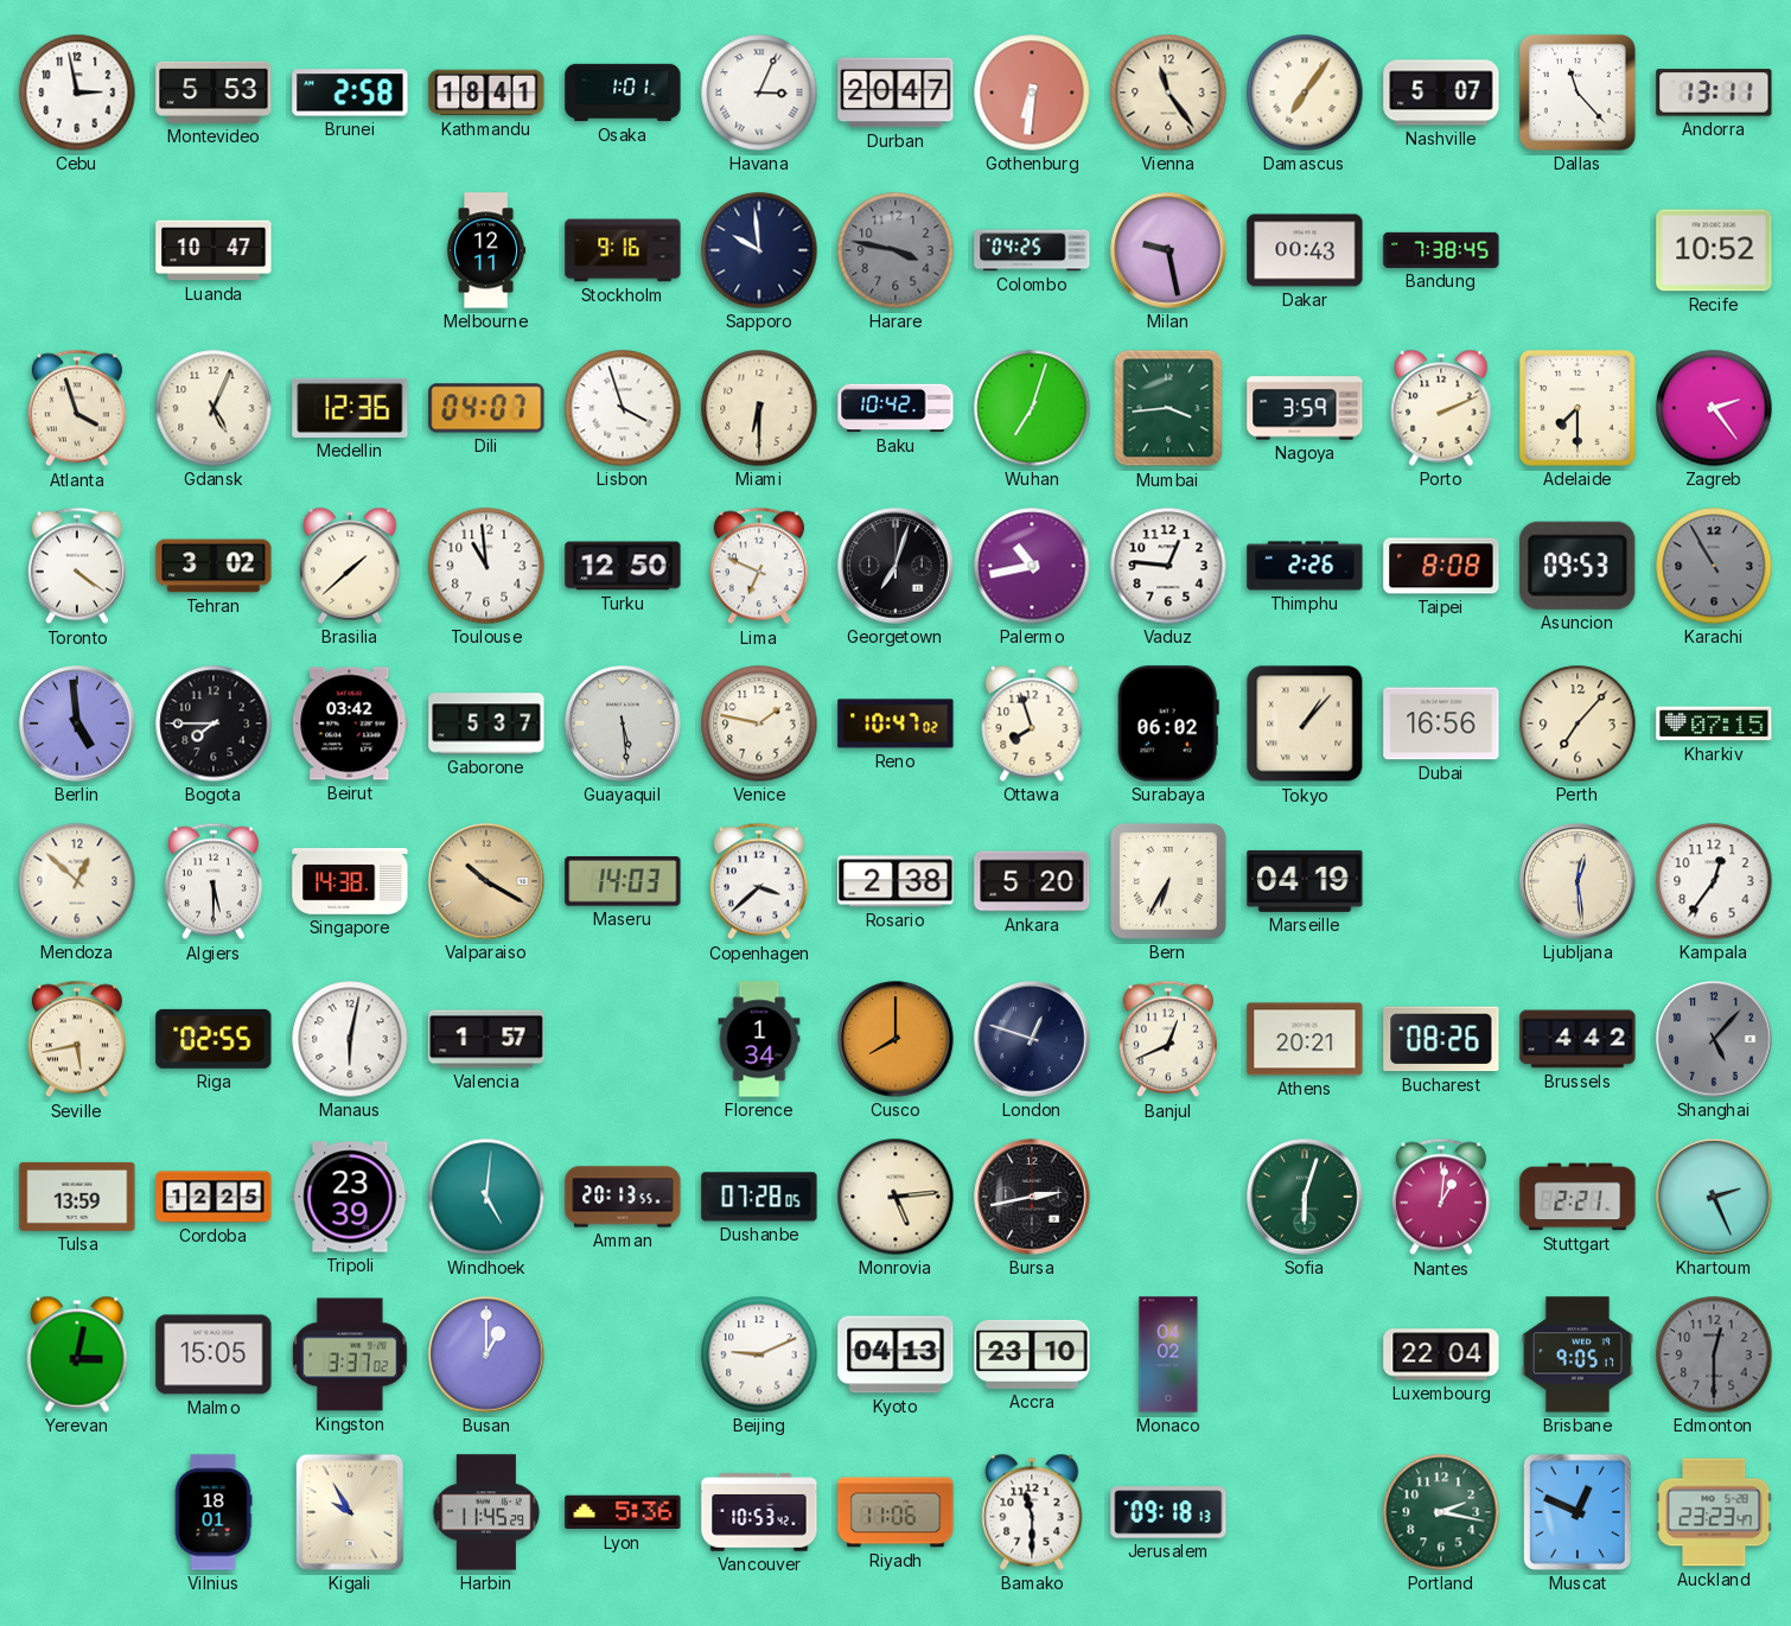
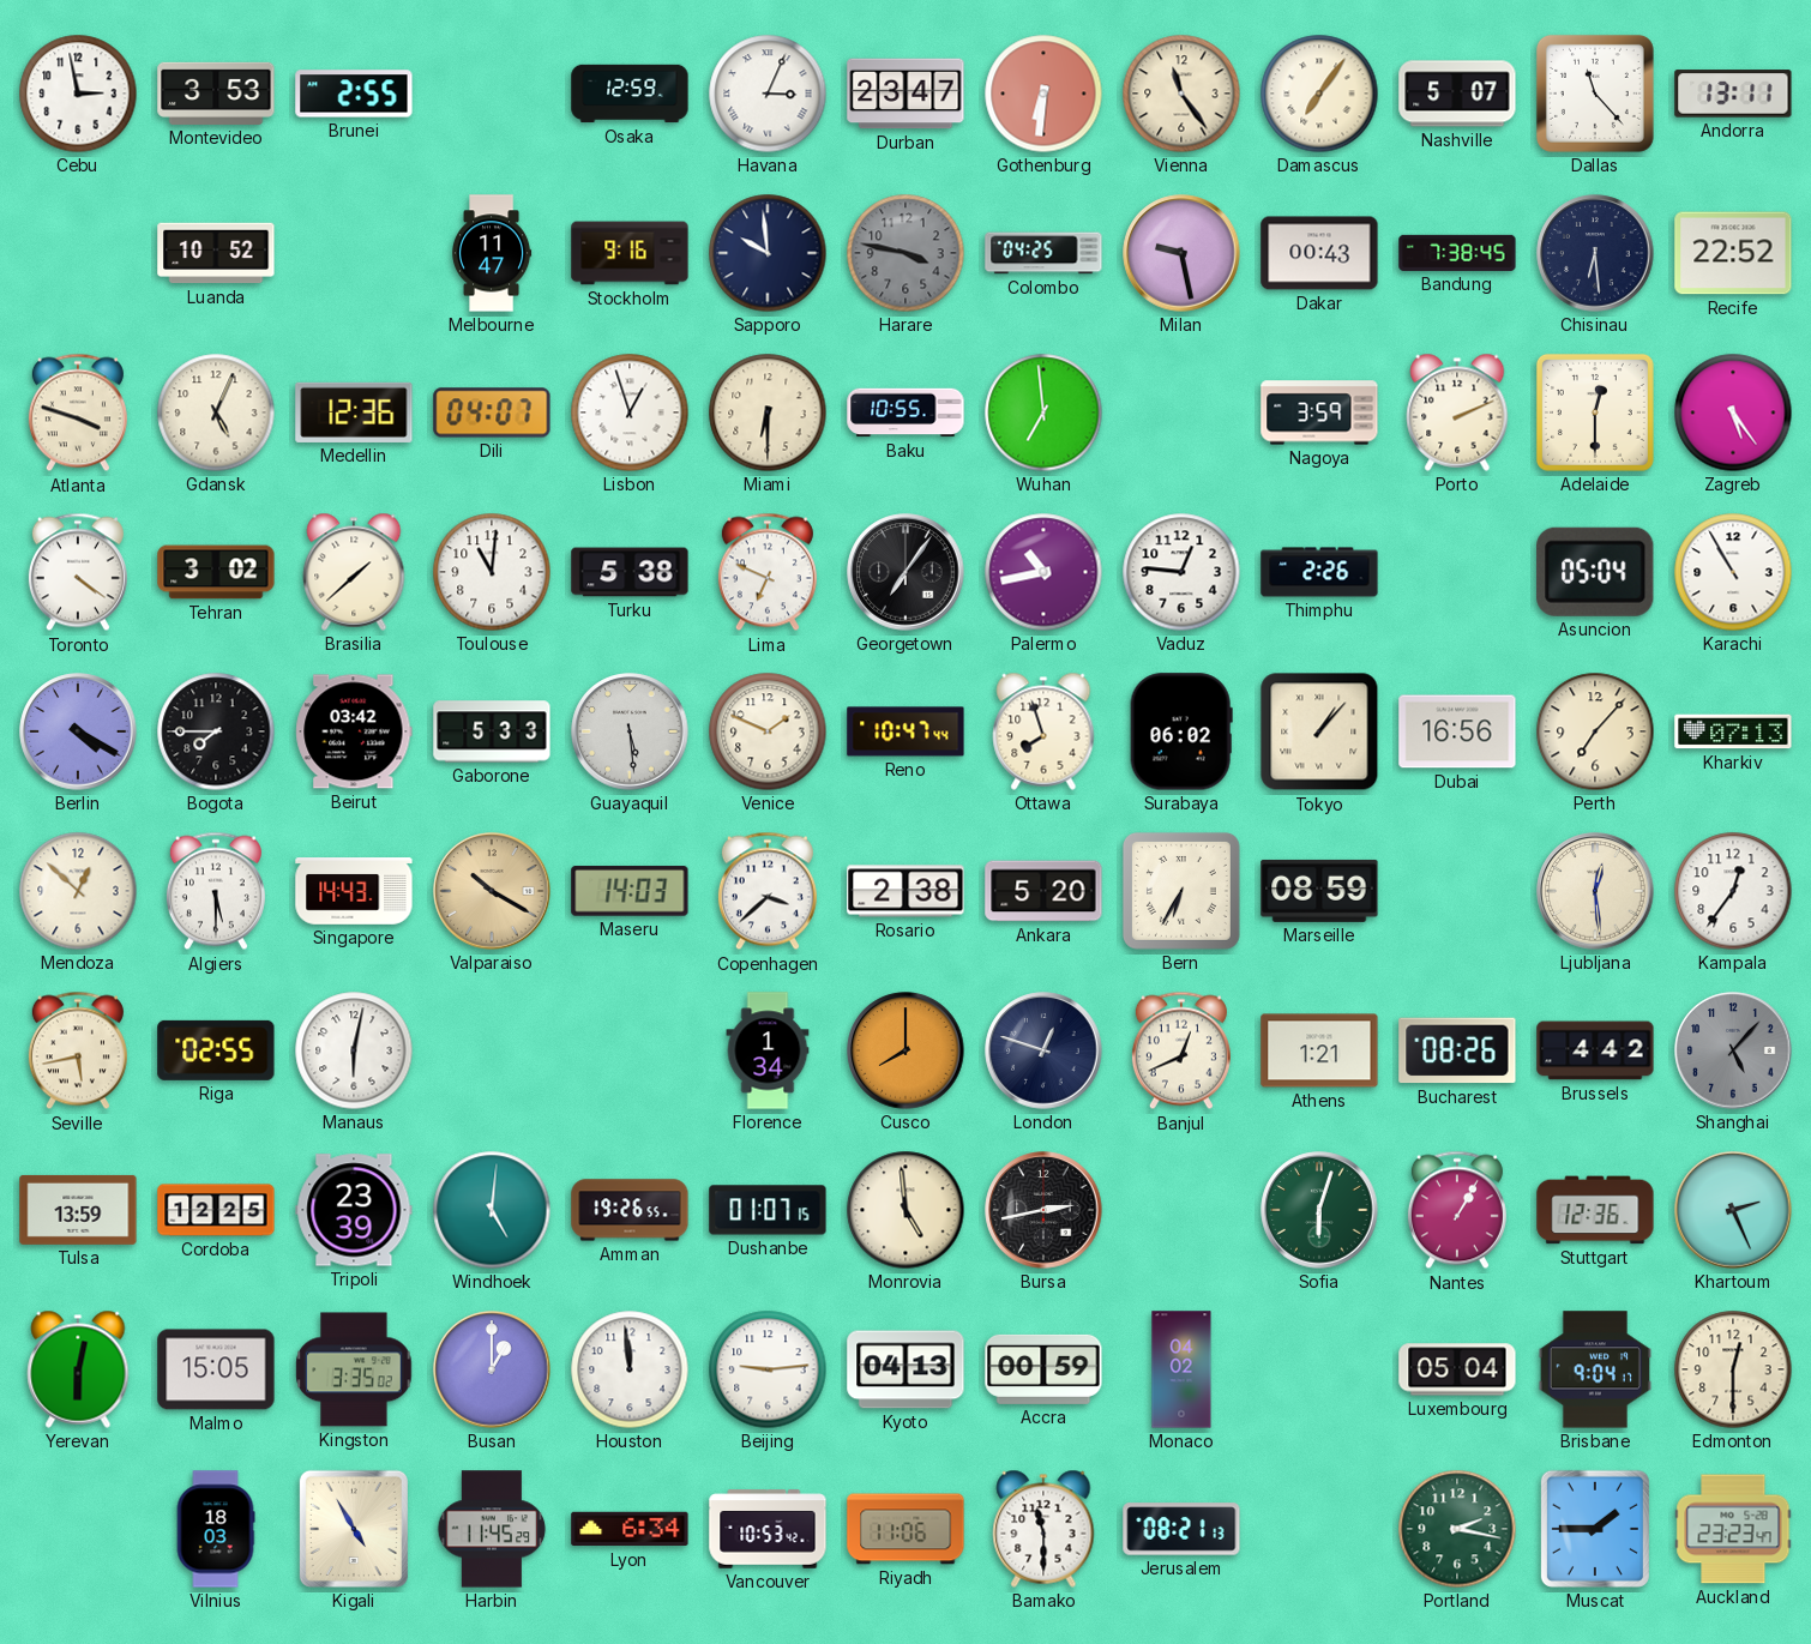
Montevideo: 5:53 -> 3:53 (216, 94)
Brunei: 2:58 -> 2:55 (354, 94)
Kathmandu: 18:41 -> none (486, 93)
Osaka: 1:01 -> 12:59 (630, 94)
Durban: 20:47 -> 23:47 (905, 94)
Luanda: 10:47 -> 10:52 (216, 253)
Melbourne: 12:11 -> 11:47 (492, 253)
Chisinau: none -> 6:29 (1595, 253)
Recife: 10:52 -> 22:52 (1733, 253)
Atlanta: 3:57 -> 3:48 (78, 412)
Lisbon: 3:57 -> 12:57 (630, 412)
Baku: 10:42 -> 10:55 (905, 412)
Wuhan: 7:03 -> 6:59 (1043, 412)
Mumbai: 3:44 -> none (1168, 408)
Adelaide: 7:30 -> 12:30 (1595, 412)
Zagreb: 2:24 -> 5:24 (1733, 412)
Toulouse: 10:59 -> 11:01 (492, 572)
Turku: 12:50 -> 5:38 (630, 572)
Georgetown: 7:03 -> 7:06 (905, 572)
Taipei: 8:08 -> none (1441, 566)
Asuncion: 09:53 -> 05:04 (1595, 572)
Karachi dial: grey -> white (1733, 572)
Berlin: 4:59 -> 4:20 (78, 731)
Gaborone: 5:37 -> 5:33 (492, 731)
Venice: 1:47 -> 1:49 (768, 731)
Reno: 10:47:02 -> 10:47:44 (905, 731)
Kharkiv: 07:15 -> 07:13 (1733, 731)
Singapore: 14:38 -> 14:43 (354, 891)
Marseille: 04:19 -> 08:59 (1319, 891)
Valencia: 1:57 -> none (486, 1039)
Athens: 20:21 -> 1:21 (1319, 1050)
Amman: 20:13 -> 19:26 (630, 1210)
Dushanbe: 07:28 -> 01:07 (768, 1210)
Monrovia: 5:14 -> 4:59 (905, 1210)
Nantes: 1:01 -> 1:05 (1457, 1210)
Stuttgart: 2:21 -> 12:36 (1595, 1210)
Yerevan: 3:02 -> 6:02 (78, 1369)
Kingston: 3:37 -> 3:35 (354, 1369)
Houston: none -> 11:59 (630, 1369)
Beijing: 9:11 -> 9:14 (768, 1369)
Accra: 23:10 -> 00:59 (1043, 1369)
Luxembourg: 22:04 -> 05:04 (1457, 1369)
Brisbane: 9:05 -> 9:04 (1595, 1369)
Edmonton dial: grey -> cream (1733, 1369)
Vilnius: 18:01 -> 18:03 (216, 1529)
Kigali: 9:55 -> 4:55 (354, 1529)
Lyon: 5:36 -> 6:34 (630, 1529)
Jerusalem: 09:18 -> 08:21 (1181, 1529)
Muscat: 12:49 -> 1:45 (1595, 1529)
